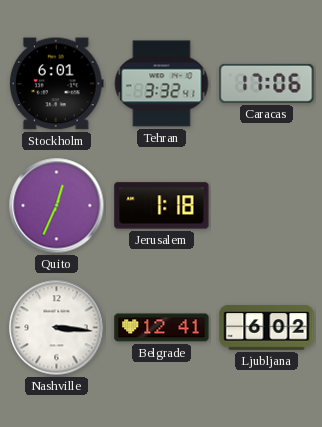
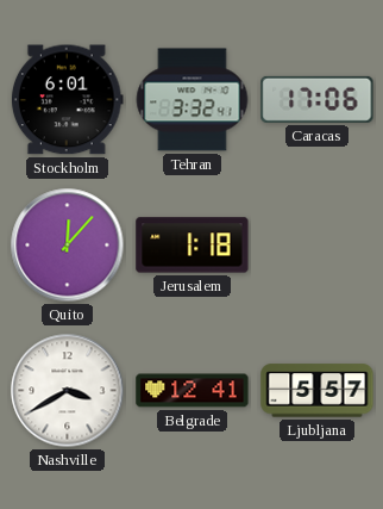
Quito: 12:34 -> 12:07 (68, 246)
Nashville: 3:16 -> 3:40 (68, 391)
Ljubljana: 6:02 -> 5:57 (318, 391)
